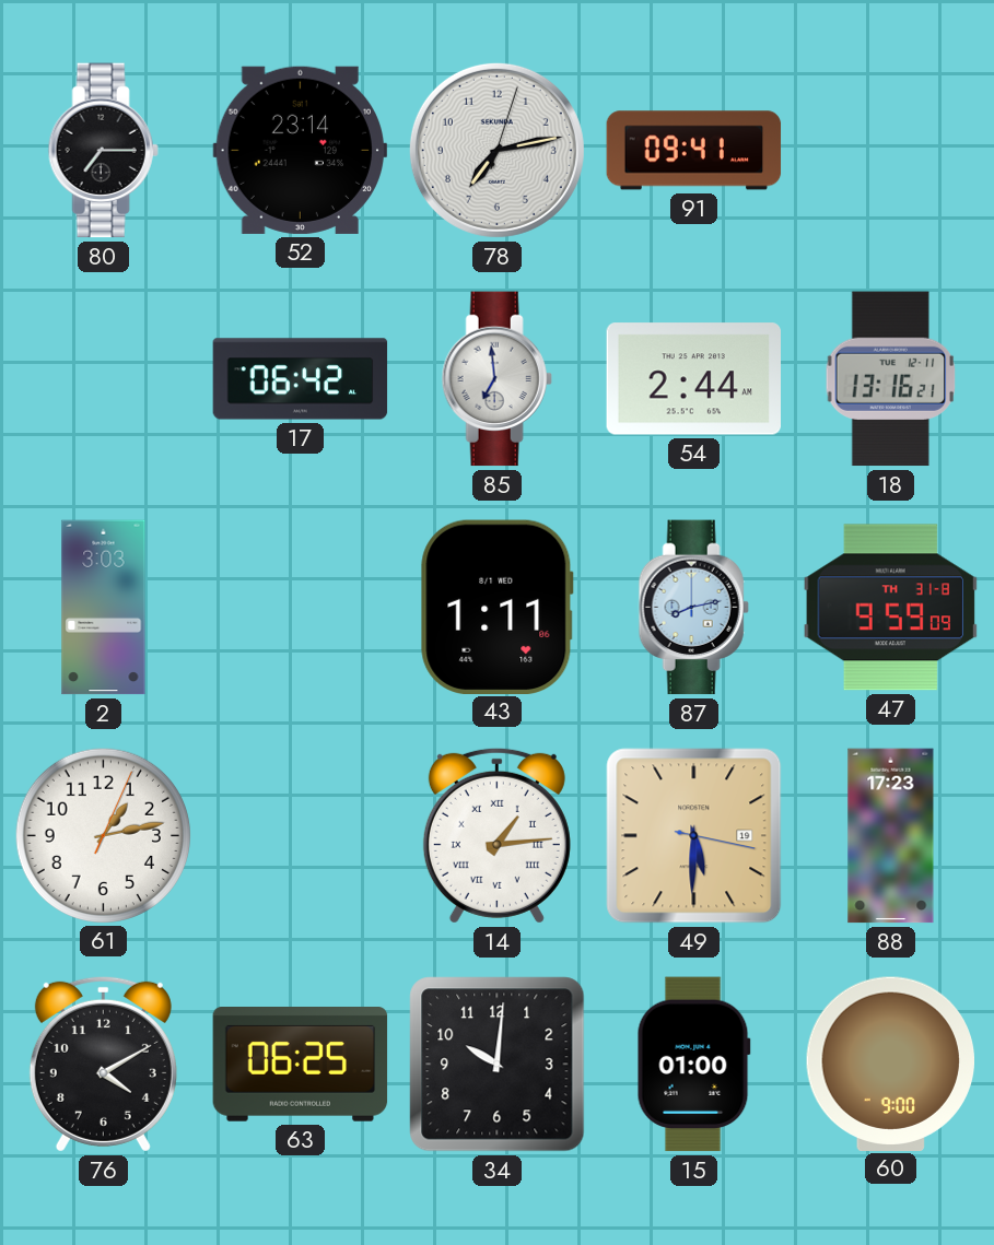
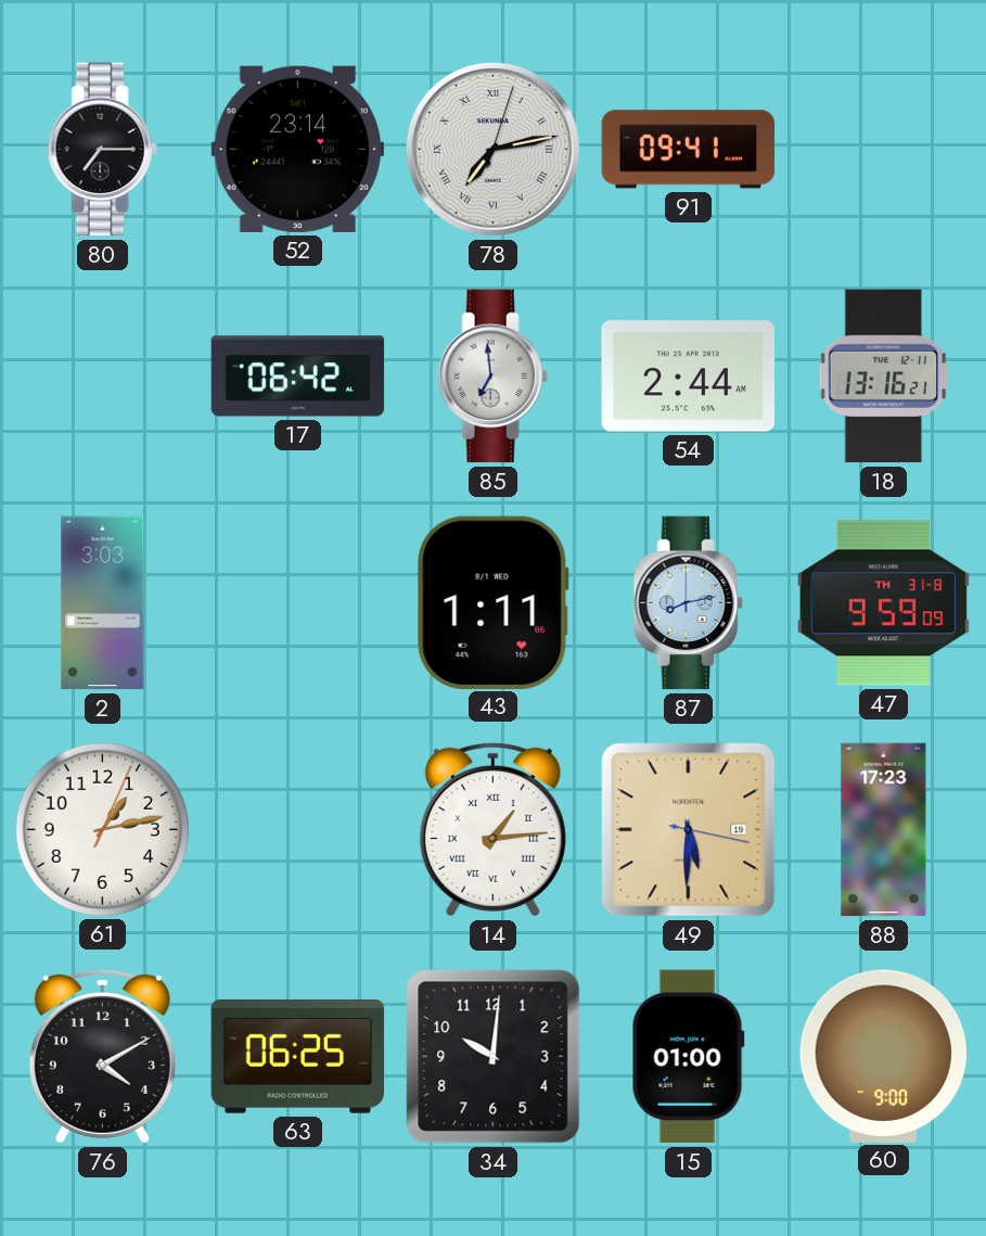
78 numerals: Arabic -> Roman (492, 149)
